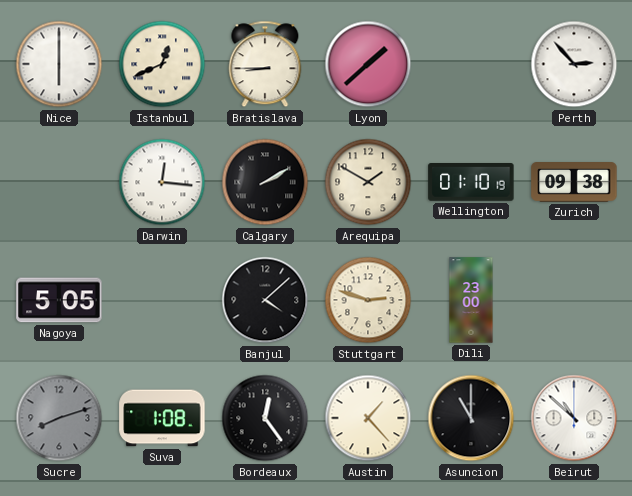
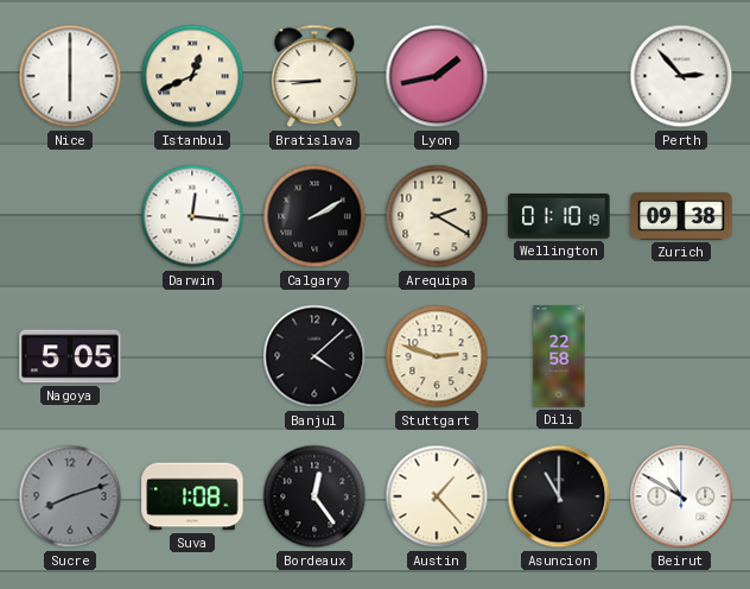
Lyon: 1:38 -> 1:43 (437, 76)
Arequipa: 1:50 -> 2:20 (437, 216)
Dili: 23:00 -> 22:58 (559, 356)
Beirut: 10:52 -> 10:50 (681, 496)
